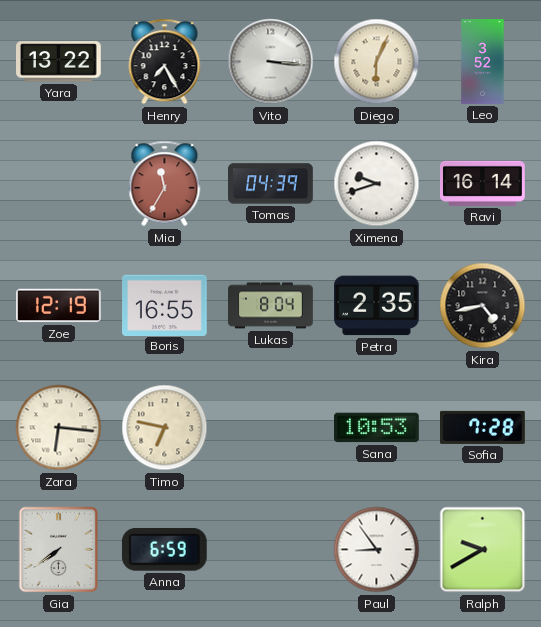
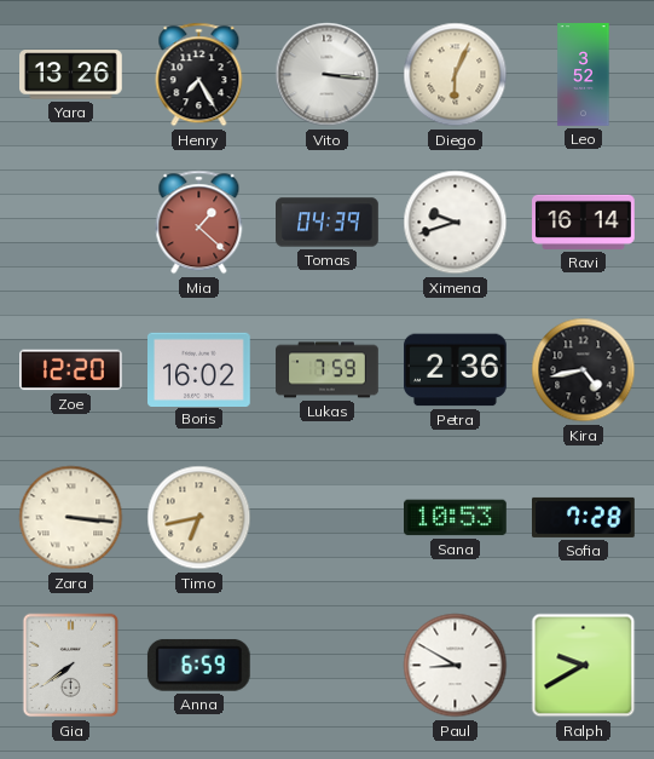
Yara: 13:22 -> 13:26 (71, 75)
Mia: 11:35 -> 1:22 (199, 223)
Zoe: 12:19 -> 12:20 (71, 370)
Boris: 16:55 -> 16:02 (199, 369)
Lukas: 8:04 -> 7:59 (328, 370)
Petra: 2:35 -> 2:36 (456, 370)
Zara: 6:16 -> 3:16 (71, 518)
Timo: 6:47 -> 6:43 (199, 518)
Paul: 8:54 -> 8:50 (456, 666)
